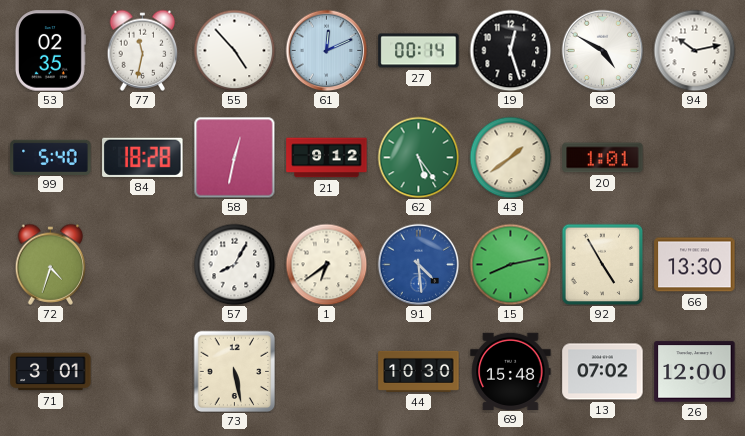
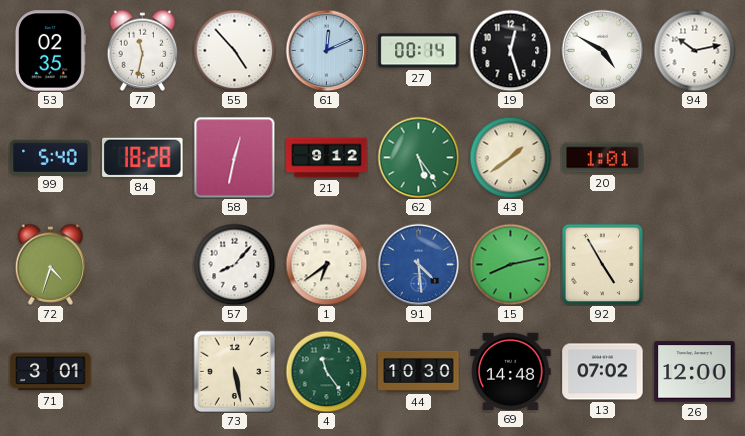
57: 8:05 -> 8:07 (234, 264)
66: 13:30 -> none (695, 265)
4: none -> 11:24 (326, 371)
69: 15:48 -> 14:48 (511, 371)
